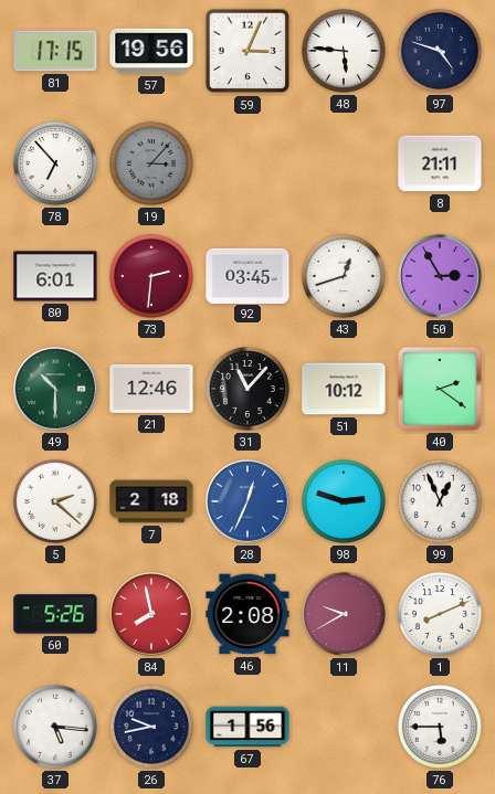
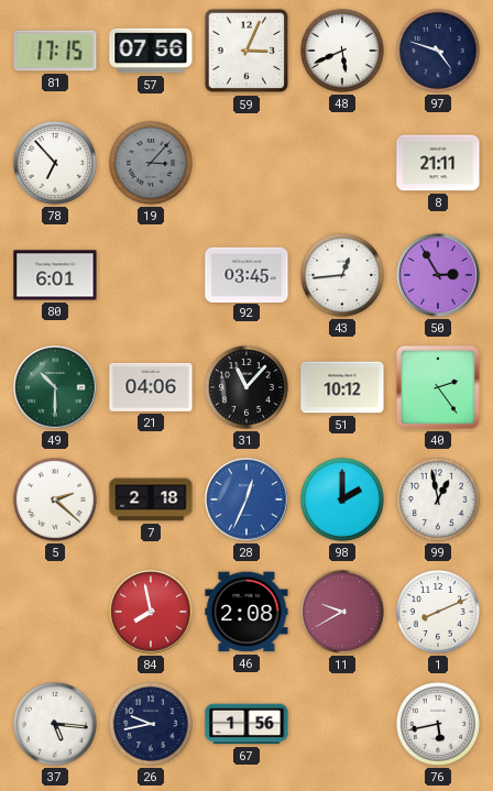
57: 19:56 -> 07:56 (151, 51)
48: 5:46 -> 5:41 (342, 51)
73: 2:31 -> none (151, 276)
43: 12:42 -> 12:44 (342, 275)
21: 12:46 -> 04:06 (151, 387)
40: 2:21 -> 2:24 (438, 387)
98: 2:48 -> 2:00 (342, 499)
99: 12:56 -> 12:58 (438, 499)
60: 5:26 -> none (55, 614)
76: 5:45 -> 5:43 (438, 724)
